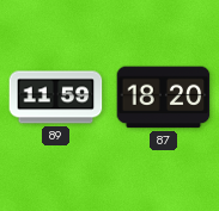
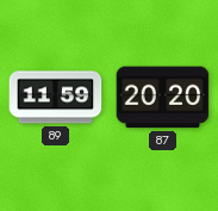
87: 18:20 -> 20:20 (163, 98)
